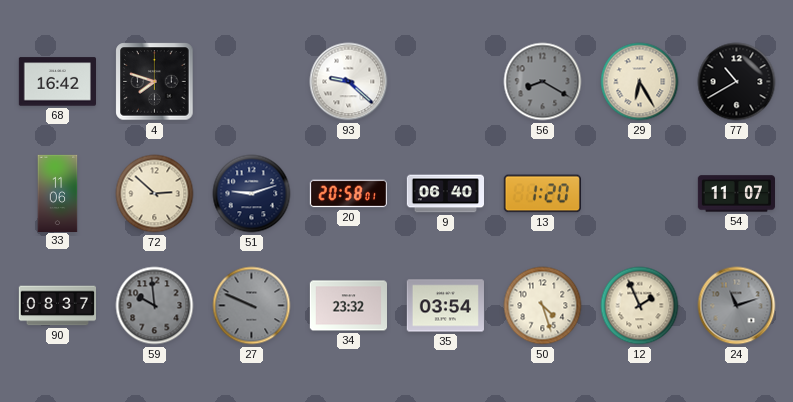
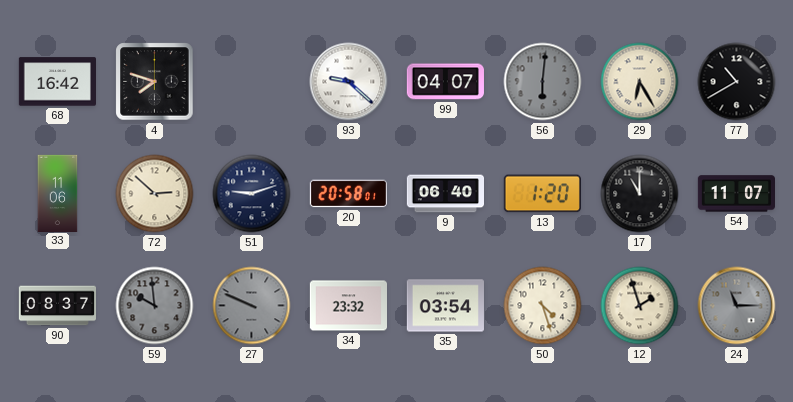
99: none -> 04:07 (445, 82)
56: 8:20 -> 6:01 (543, 82)
17: none -> 11:00 (640, 194)
12: 1:56 -> 1:57 (640, 306)
24: 11:12 -> 11:15 (737, 306)
